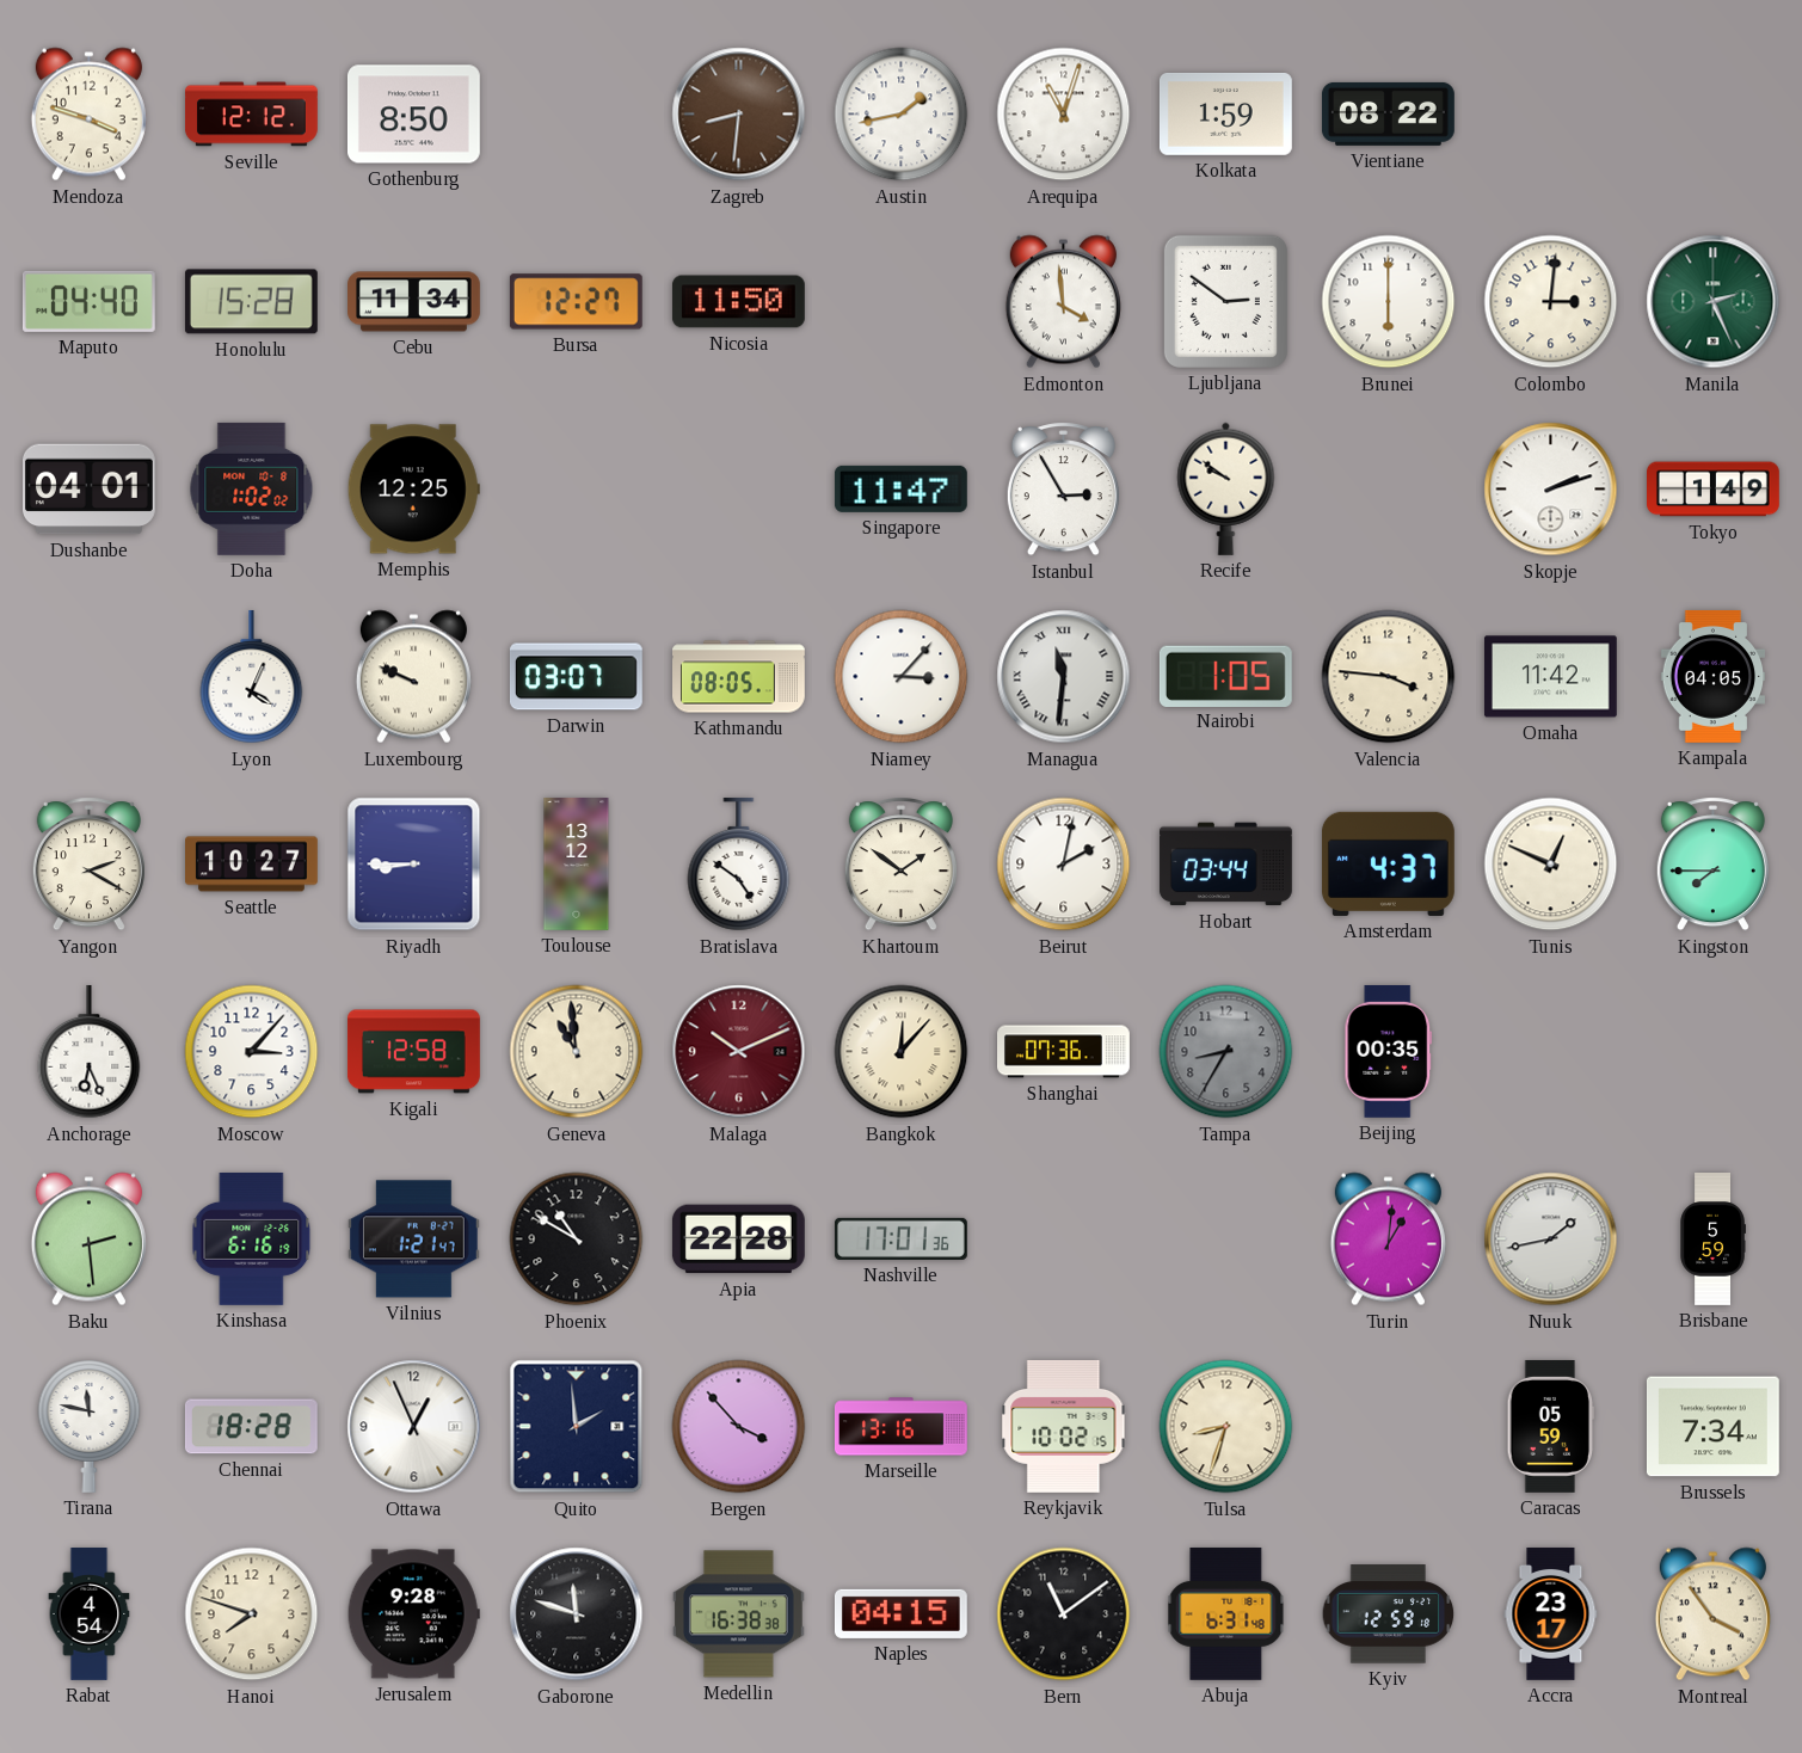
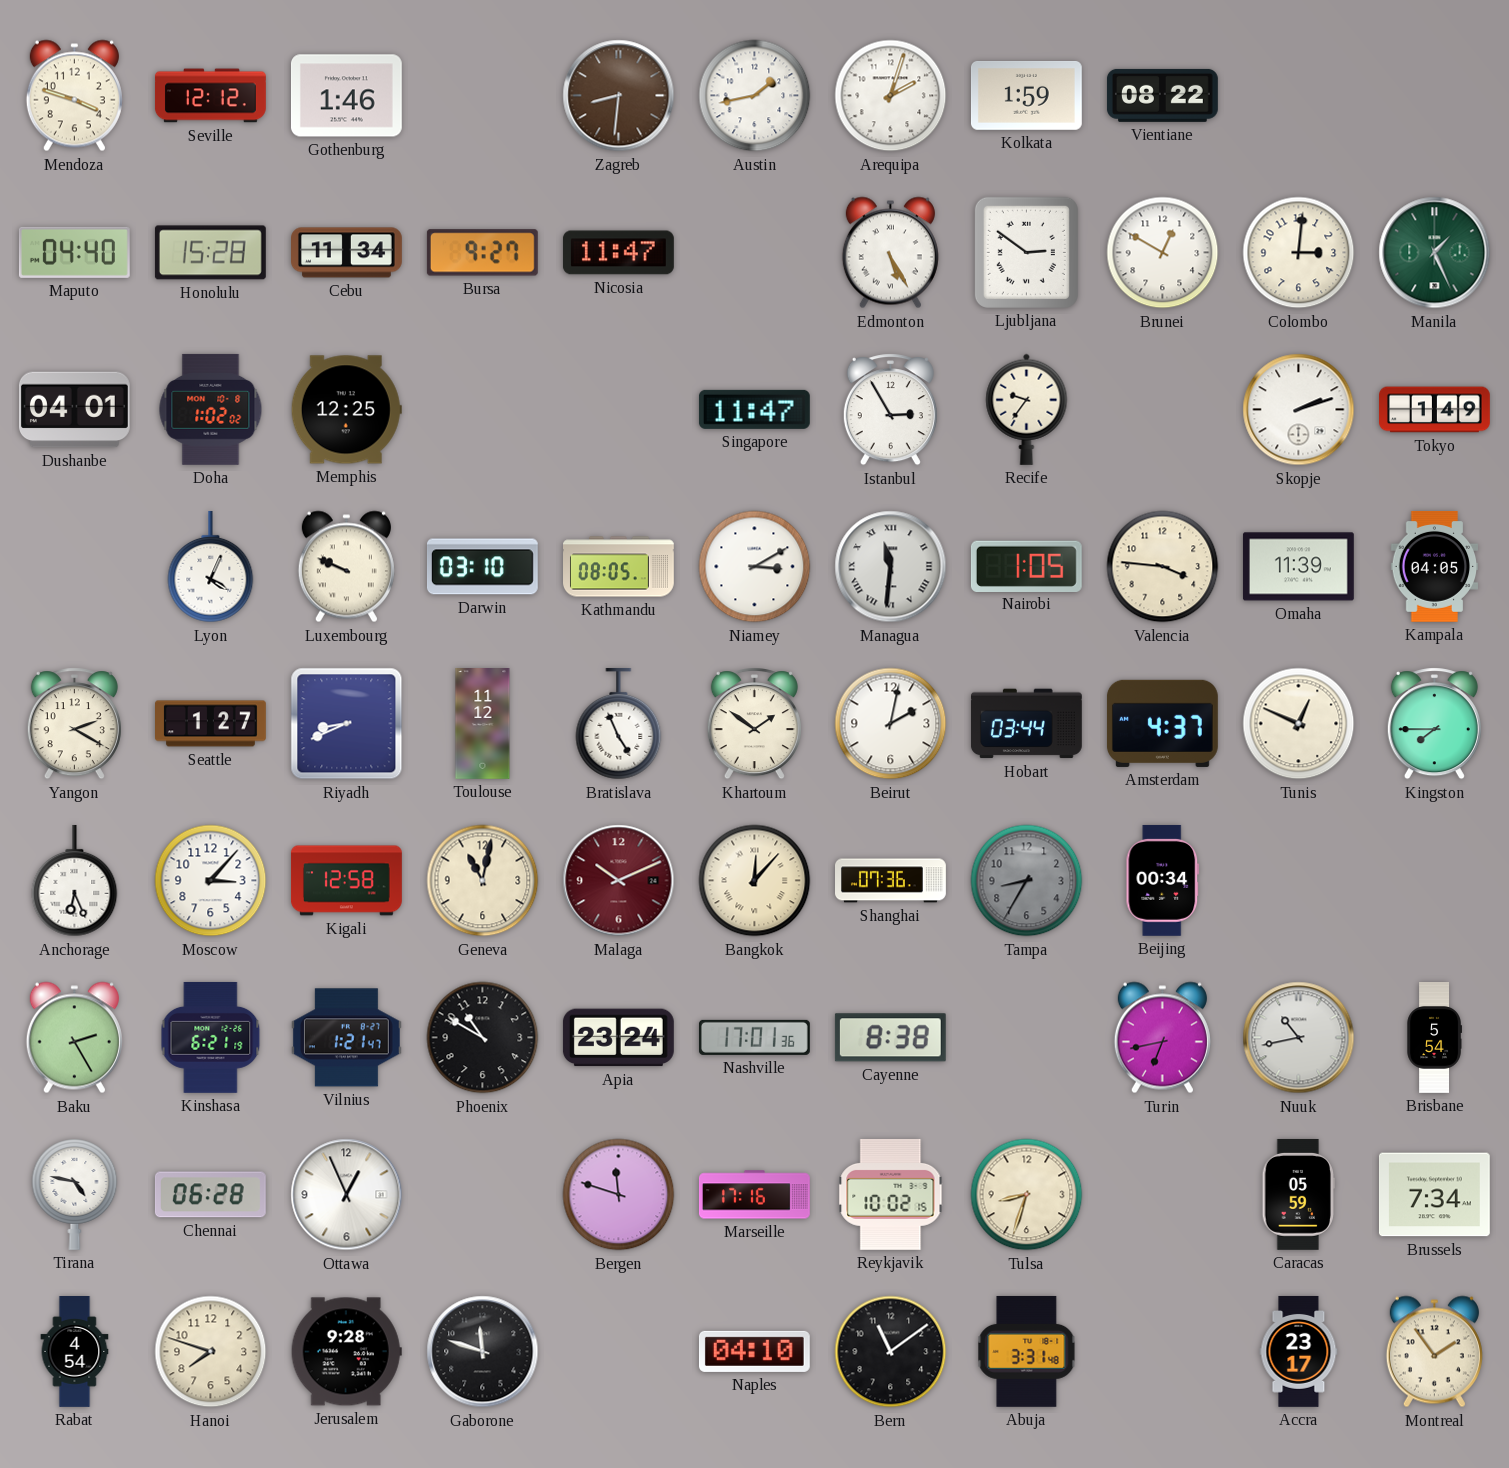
Gothenburg: 8:50 -> 1:46 (346, 96)
Arequipa: 11:03 -> 2:03 (891, 96)
Bursa: 12:27 -> 9:27 (482, 253)
Nicosia: 11:50 -> 11:47 (618, 253)
Edmonton: 3:59 -> 5:25 (890, 253)
Brunei: 6:00 -> 12:50 (1163, 253)
Manila: 2:26 -> 1:26 (1435, 253)
Recife: 9:51 -> 9:36 (1027, 409)
Darwin: 03:07 -> 03:10 (482, 567)
Niamey: 3:07 -> 3:10 (755, 567)
Omaha: 11:42 -> 11:39 (1298, 567)
Seattle: 10:27 -> 1:27 (211, 724)
Riyadh: 8:45 -> 8:41 (347, 724)
Toulouse: 13:12 -> 11:12 (483, 724)
Bratislava: 4:51 -> 4:56 (619, 724)
Geneva: 10:59 -> 11:02 (483, 881)
Beijing: 00:35 -> 00:34 (1163, 880)
Baku: 2:29 -> 2:25 (74, 1038)
Kinshasa: 6:16 -> 6:21 (211, 1037)
Apia: 22:28 -> 23:24 (618, 1038)
Cayenne: none -> 8:38 (890, 1038)
Turin: 1:01 -> 6:43 (1162, 1038)
Nuuk: 1:43 -> 10:43 (1299, 1038)
Brisbane: 5:59 -> 5:54 (1434, 1038)
Tirana: 11:47 -> 4:47 (75, 1194)
Chennai: 18:28 -> 06:28 (210, 1195)
Quito: 1:59 -> none (577, 1427)
Bergen: 3:53 -> 11:48 (619, 1195)
Marseille: 13:16 -> 17:16 (754, 1195)
Medellin: 16:38 -> none (738, 1614)
Naples: 04:15 -> 04:10 (754, 1351)
Abuja: 6:31 -> 3:31 (1027, 1351)
Kyiv: 12:59 -> none (1389, 1614)
Montreal: 3:54 -> 1:54 (1434, 1352)
